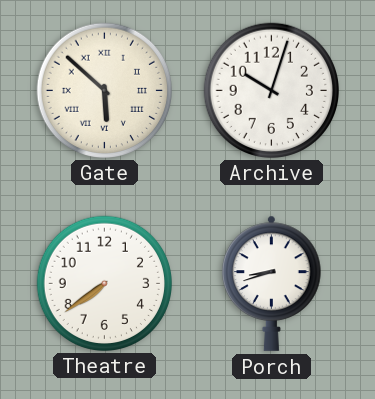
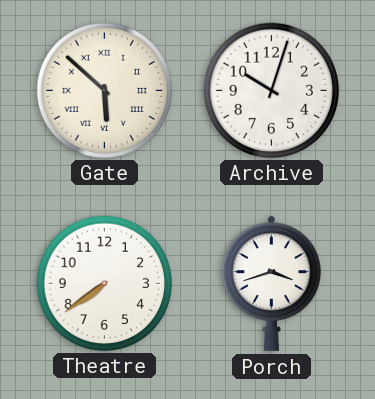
Porch: 8:42 -> 3:42 (272, 283)
